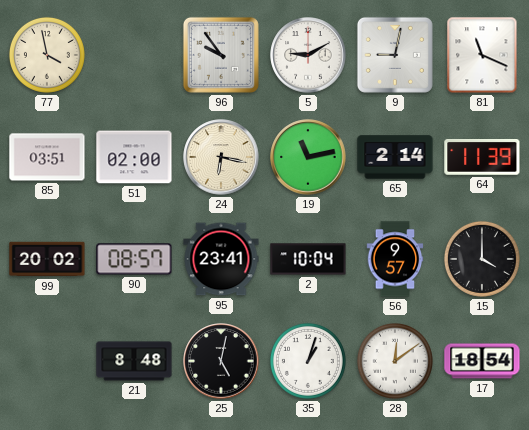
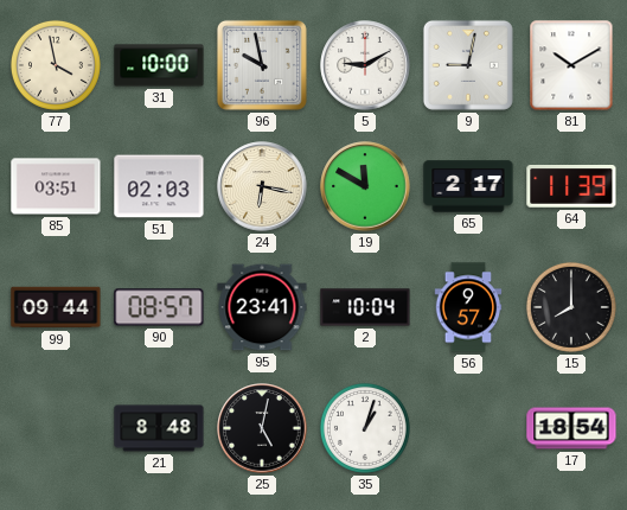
31: none -> 10:00 (159, 65)
96: 9:54 -> 9:58 (262, 65)
81: 11:19 -> 10:10 (571, 65)
51: 02:00 -> 02:03 (159, 186)
19: 11:13 -> 11:50 (365, 186)
65: 2:14 -> 2:17 (468, 186)
99: 20:02 -> 09:44 (56, 307)
15: 4:00 -> 8:00 (571, 307)
28: 12:09 -> none (395, 361)
